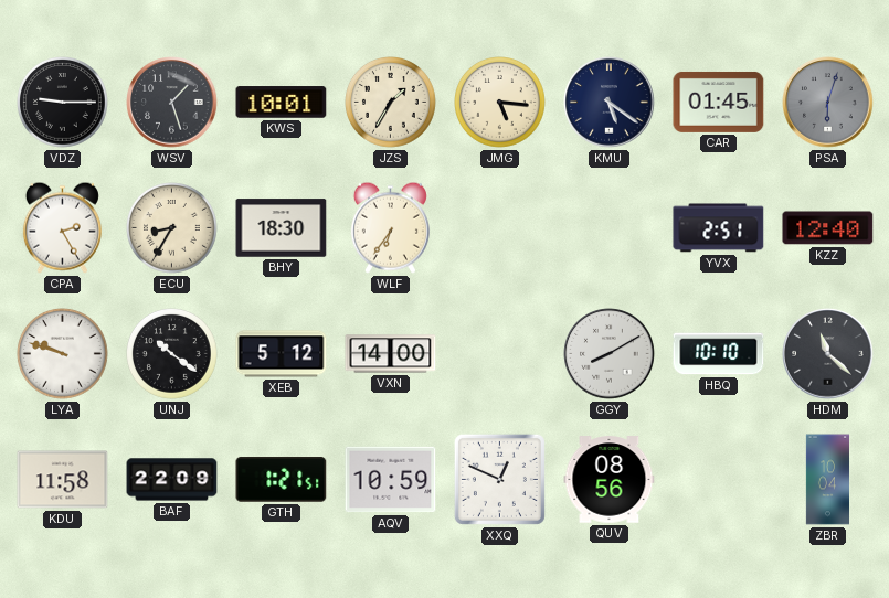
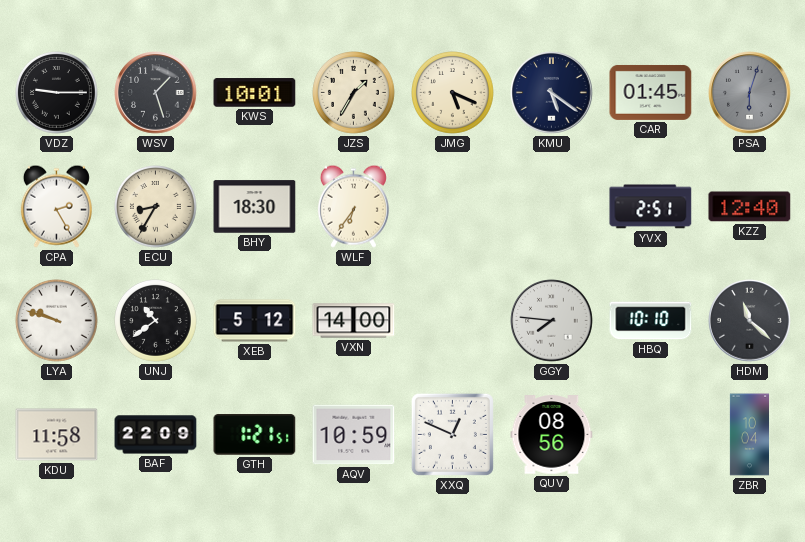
JMG: 5:16 -> 5:19 (453, 93)
UNJ: 10:21 -> 10:39 (156, 321)
GGY: 8:10 -> 7:46 (552, 321)
